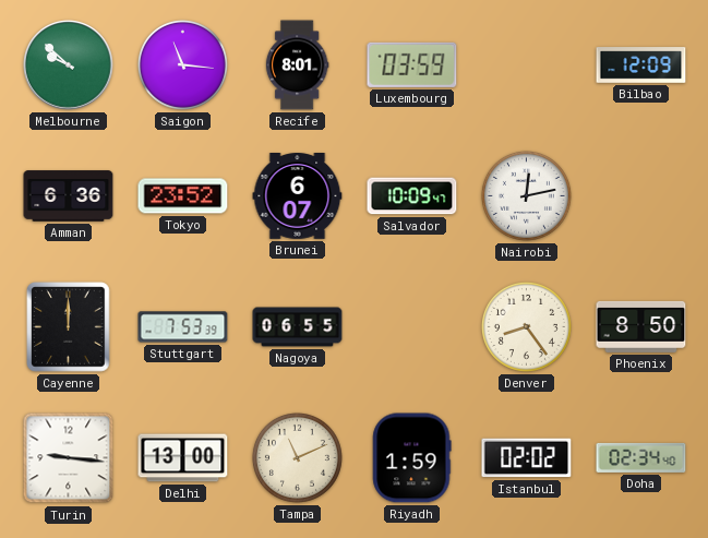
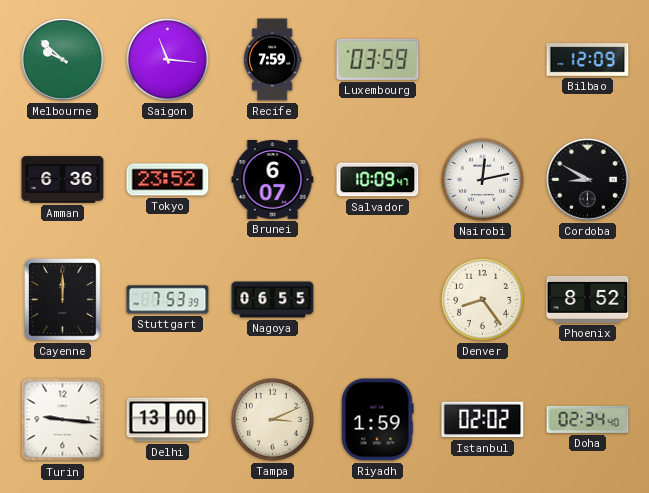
Recife: 8:01 -> 7:59 (272, 60)
Cordoba: none -> 8:50 (588, 180)
Phoenix: 8:50 -> 8:52 (588, 299)
Tampa: 11:11 -> 3:11 (272, 419)
